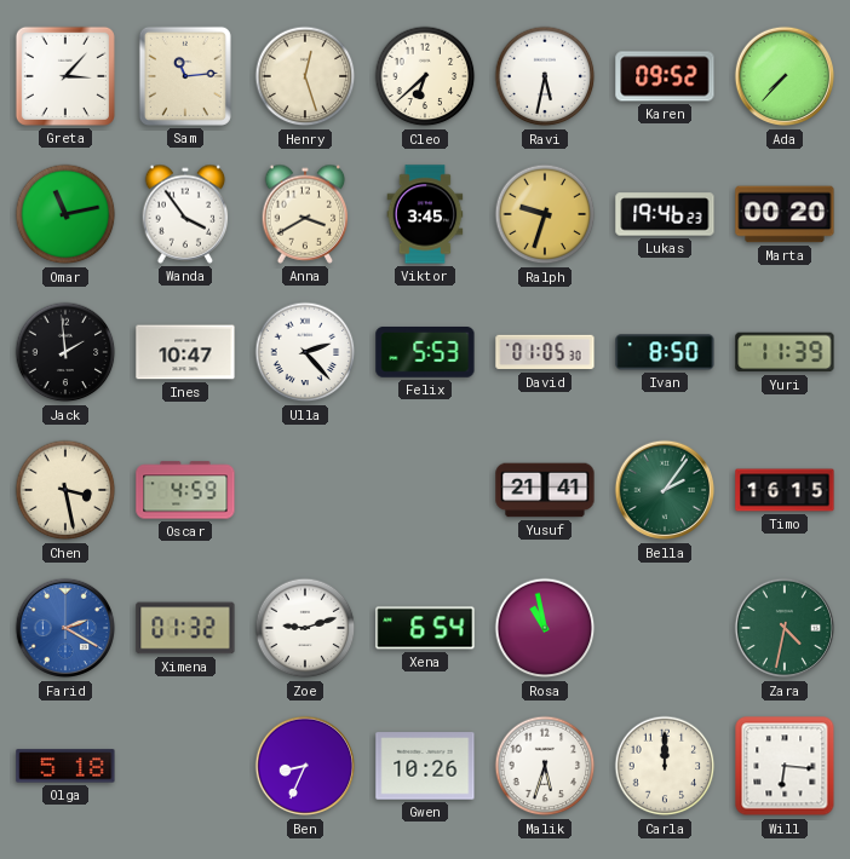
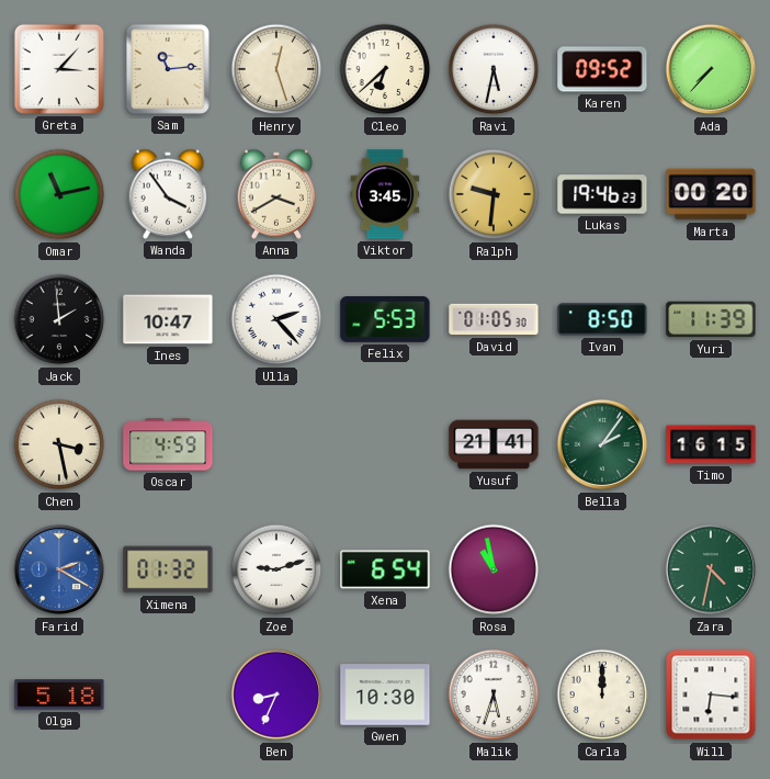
Ralph: 9:33 -> 9:31 (494, 194)
Gwen: 10:26 -> 10:30 (385, 695)
